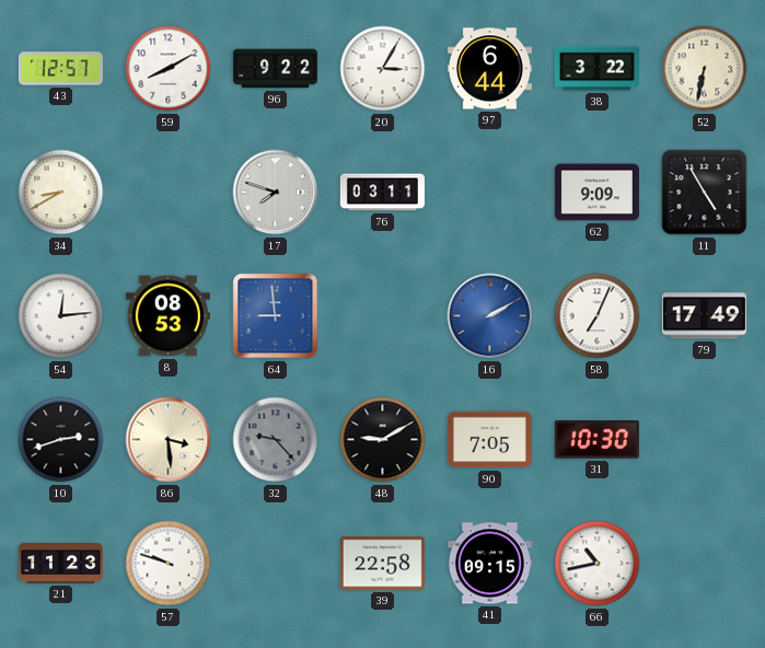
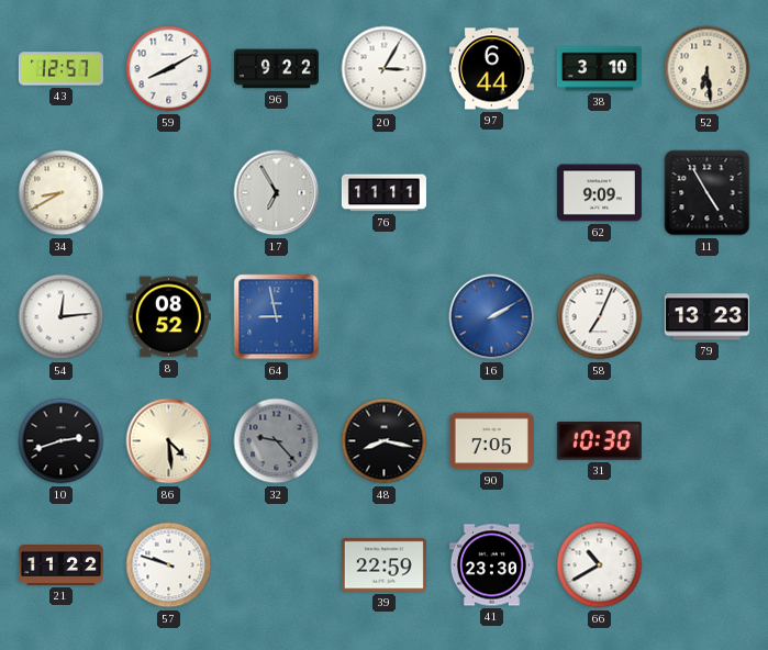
38: 3:22 -> 3:10 (599, 69)
52: 6:32 -> 6:29 (708, 69)
17: 7:48 -> 6:55 (277, 193)
76: 03:11 -> 11:11 (383, 193)
8: 08:53 -> 08:52 (168, 317)
64: 8:59 -> 8:58 (277, 317)
79: 17:49 -> 13:23 (706, 317)
86: 3:29 -> 4:29 (169, 441)
48: 9:10 -> 8:17 (385, 441)
21: 11:23 -> 11:22 (60, 565)
39: 22:58 -> 22:59 (383, 565)
41: 09:15 -> 23:30 (491, 565)
66: 10:43 -> 10:40 (600, 565)
